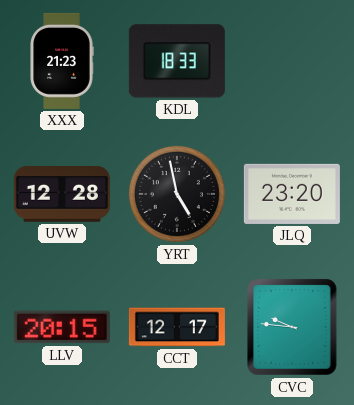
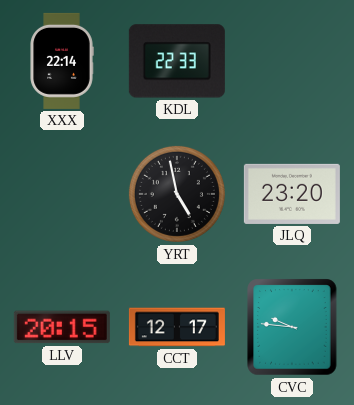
XXX: 21:23 -> 22:14 (62, 61)
KDL: 18:33 -> 22:33 (177, 61)
UVW: 12:28 -> none (62, 195)
